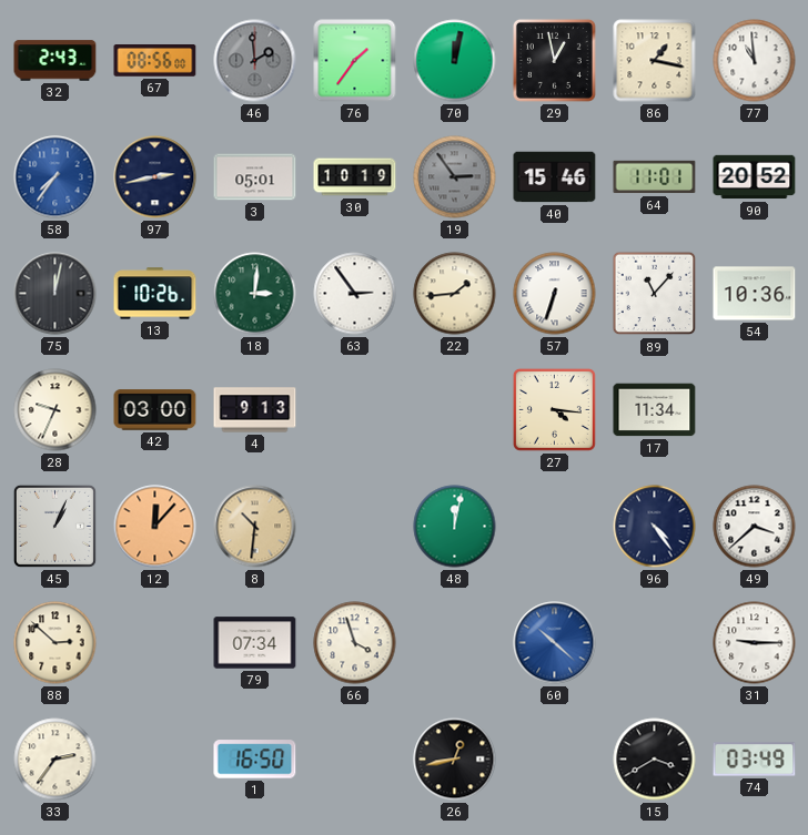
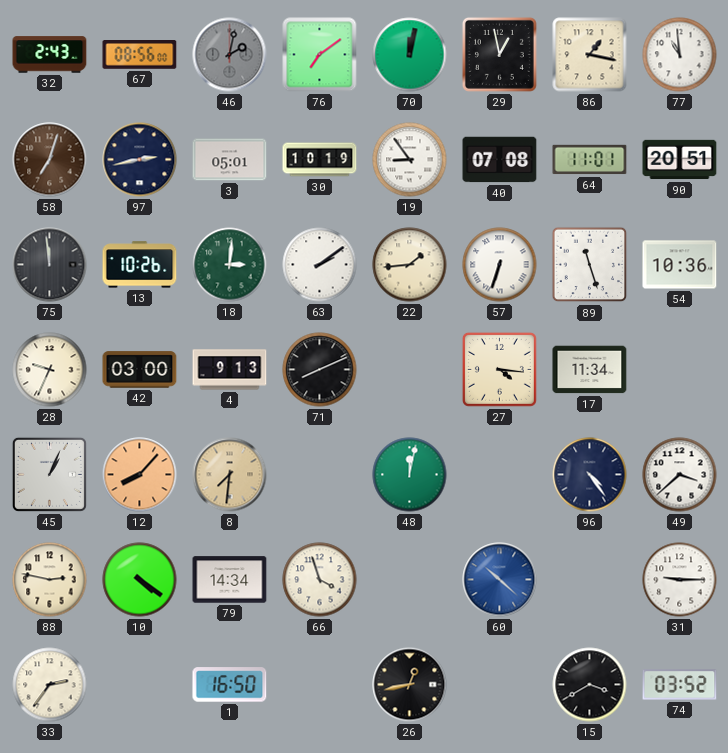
46: 1:59 -> 2:02 (230, 55)
76: 1:36 -> 7:09 (320, 55)
58: 7:36 -> 7:03 (50, 160)
58 dial: blue -> brown (50, 160)
19: 2:54 -> 8:54 (410, 160)
19 dial: grey -> white (410, 160)
40: 15:46 -> 07:08 (500, 160)
90: 20:52 -> 20:51 (680, 160)
75: 12:02 -> 11:59 (50, 265)
63: 2:54 -> 2:09 (320, 265)
89: 11:07 -> 11:27 (590, 265)
71: none -> 8:11 (320, 370)
12: 12:07 -> 8:07 (140, 475)
8: 10:31 -> 7:31 (230, 475)
88: 2:52 -> 2:47 (50, 580)
10: none -> 4:21 (140, 580)
79: 07:34 -> 14:34 (230, 580)
74: 03:49 -> 03:52 (680, 685)
